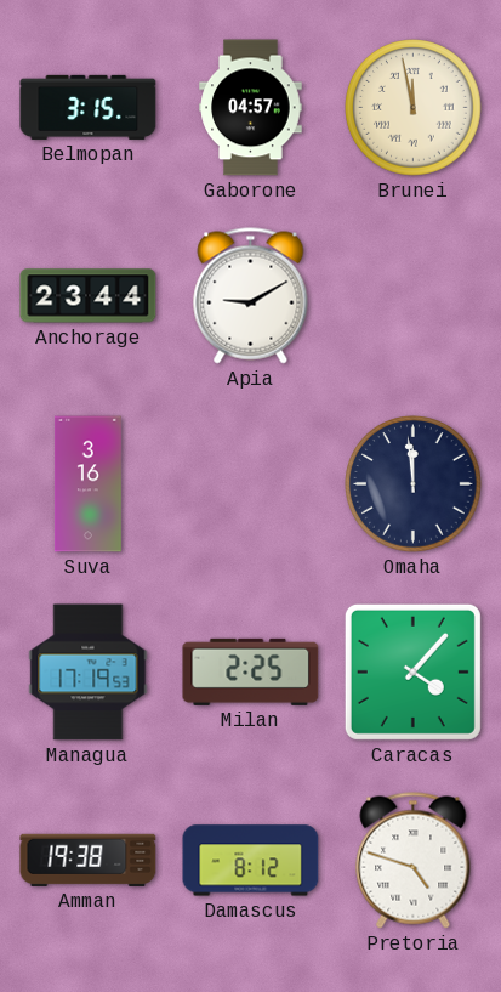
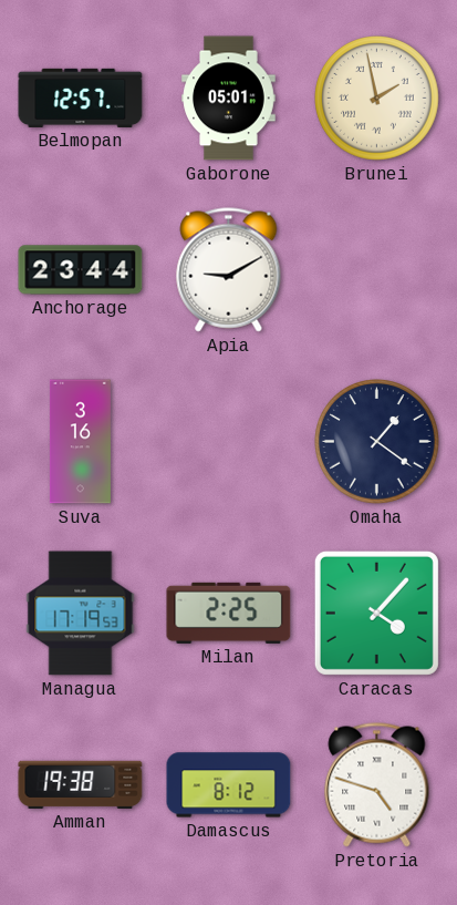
Belmopan: 3:15 -> 12:57 (81, 97)
Gaborone: 04:57 -> 05:01 (229, 99)
Brunei: 11:58 -> 1:58 (377, 99)
Omaha: 11:59 -> 1:21 (377, 442)
